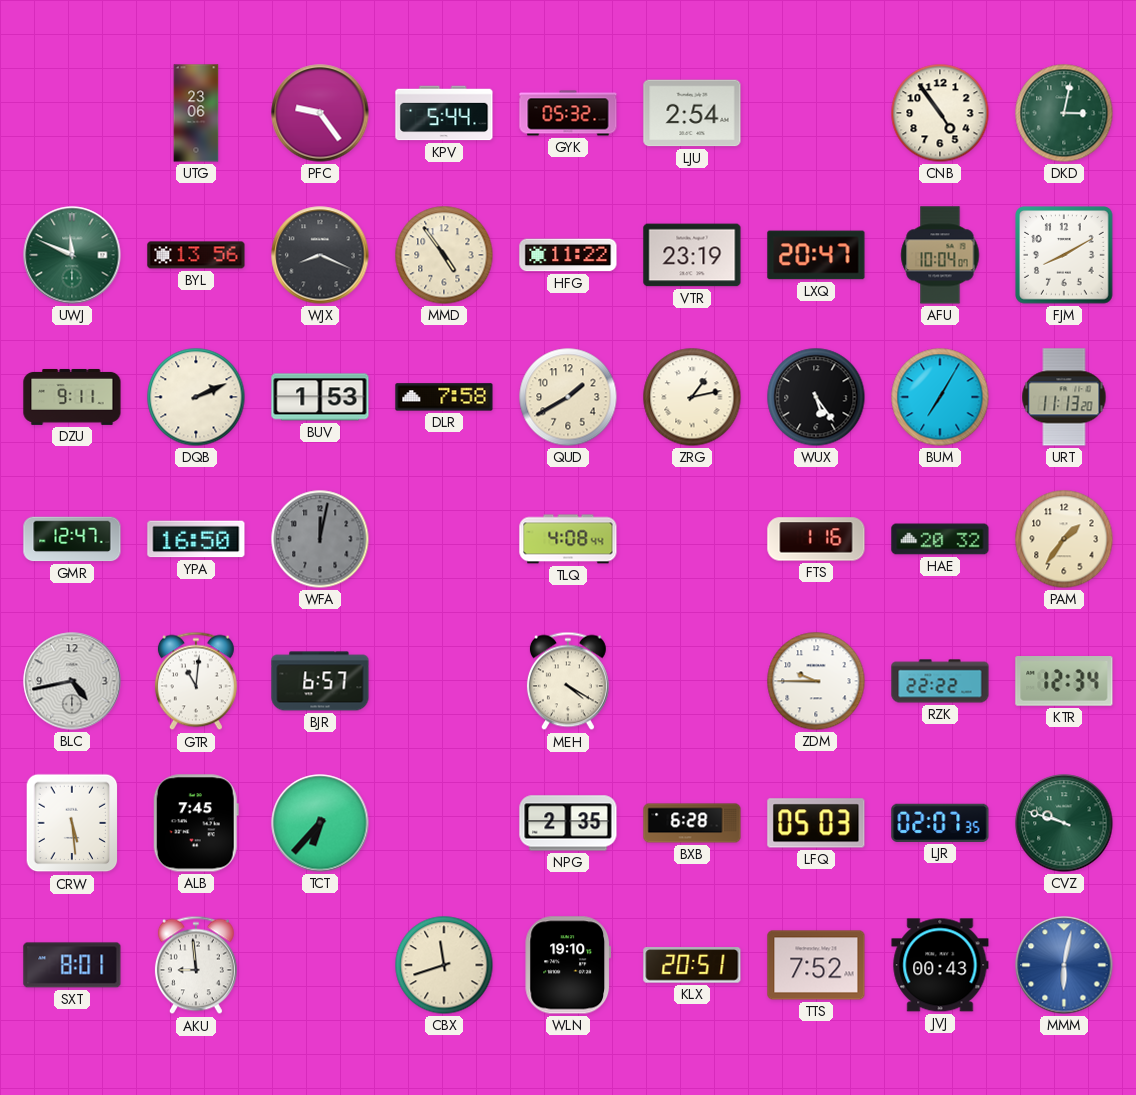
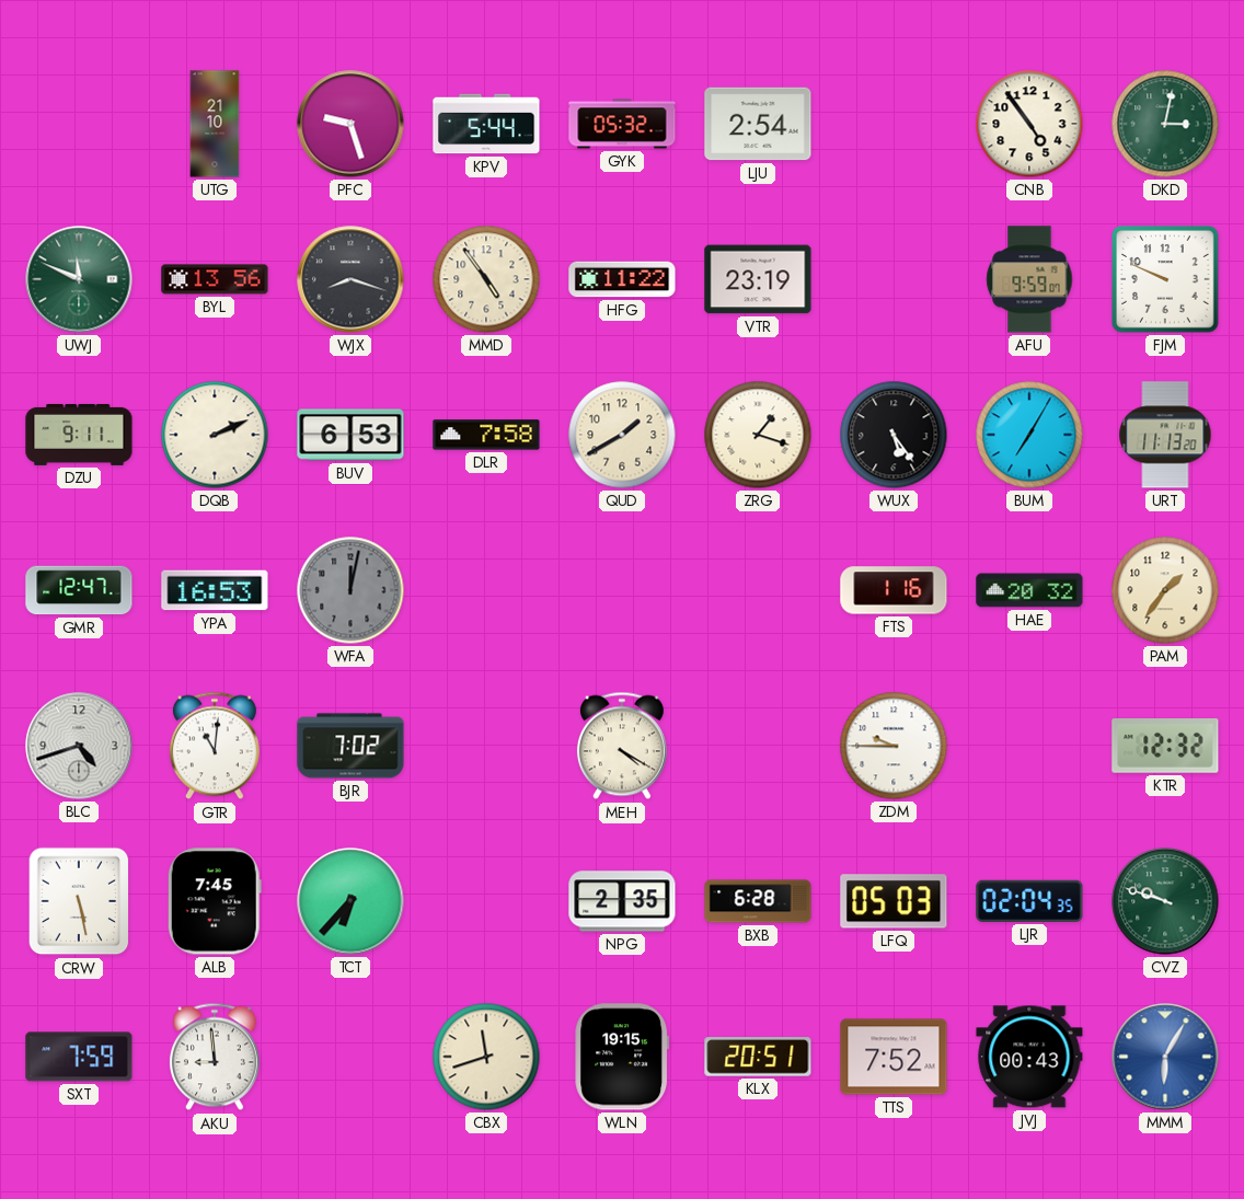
UTG: 23:06 -> 21:10 (215, 124)
PFC: 9:24 -> 9:27 (350, 124)
WJX: 8:19 -> 8:18 (350, 279)
LXQ: 20:47 -> none (816, 255)
AFU: 10:04 -> 9:59 (1029, 279)
FJM: 8:10 -> 9:49 (1165, 279)
BUV: 1:53 -> 6:53 (350, 435)
ZRG: 1:13 -> 1:18 (758, 435)
YPA: 16:50 -> 16:53 (215, 590)
TLQ: 4:08 -> none (568, 539)
BLC: 4:43 -> 4:42 (79, 746)
BJR: 6:57 -> 7:02 (350, 746)
RZK: 22:22 -> none (940, 681)
KTR: 12:34 -> 12:32 (1165, 747)
CRW: 5:29 -> 5:28 (79, 901)
LJR: 02:07 -> 02:04 (1029, 901)
SXT: 8:01 -> 7:59 (79, 1057)
WLN: 19:10 -> 19:15 (621, 1057)
MMM: 6:02 -> 6:05 (1165, 1057)
